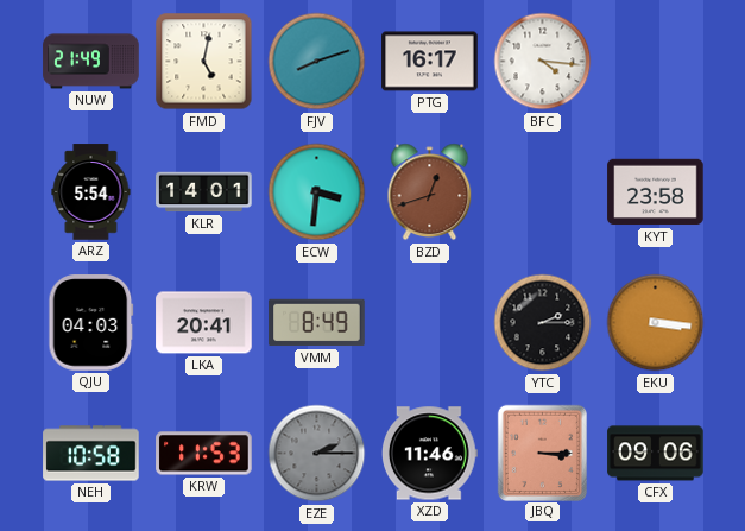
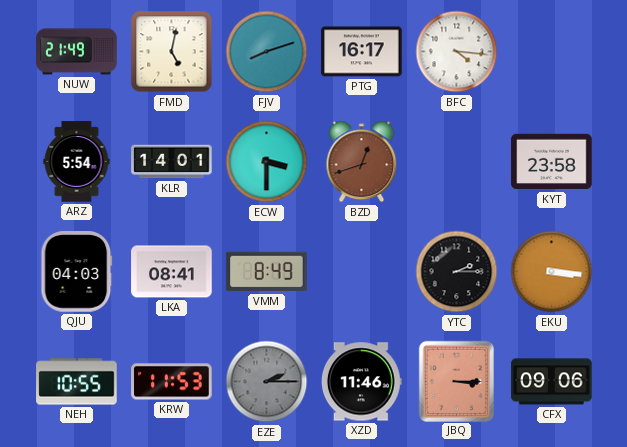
ECW: 3:31 -> 3:30 (267, 162)
LKA: 20:41 -> 08:41 (172, 272)
NEH: 10:58 -> 10:55 (77, 382)
